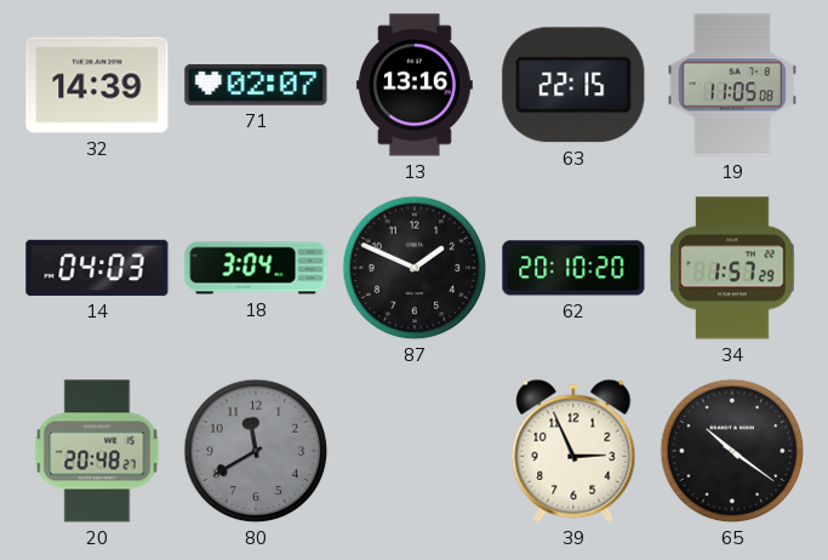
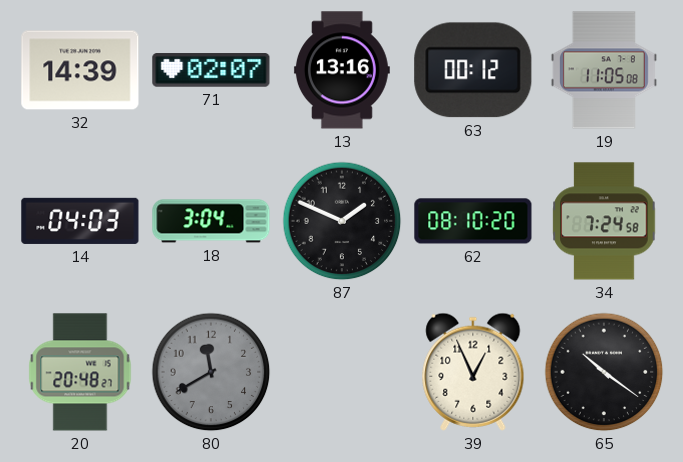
63: 22:15 -> 00:12 (473, 70)
62: 20:10 -> 08:10 (473, 221)
34: 1:57 -> 7:24 (604, 221)
39: 2:56 -> 12:56 (473, 372)
